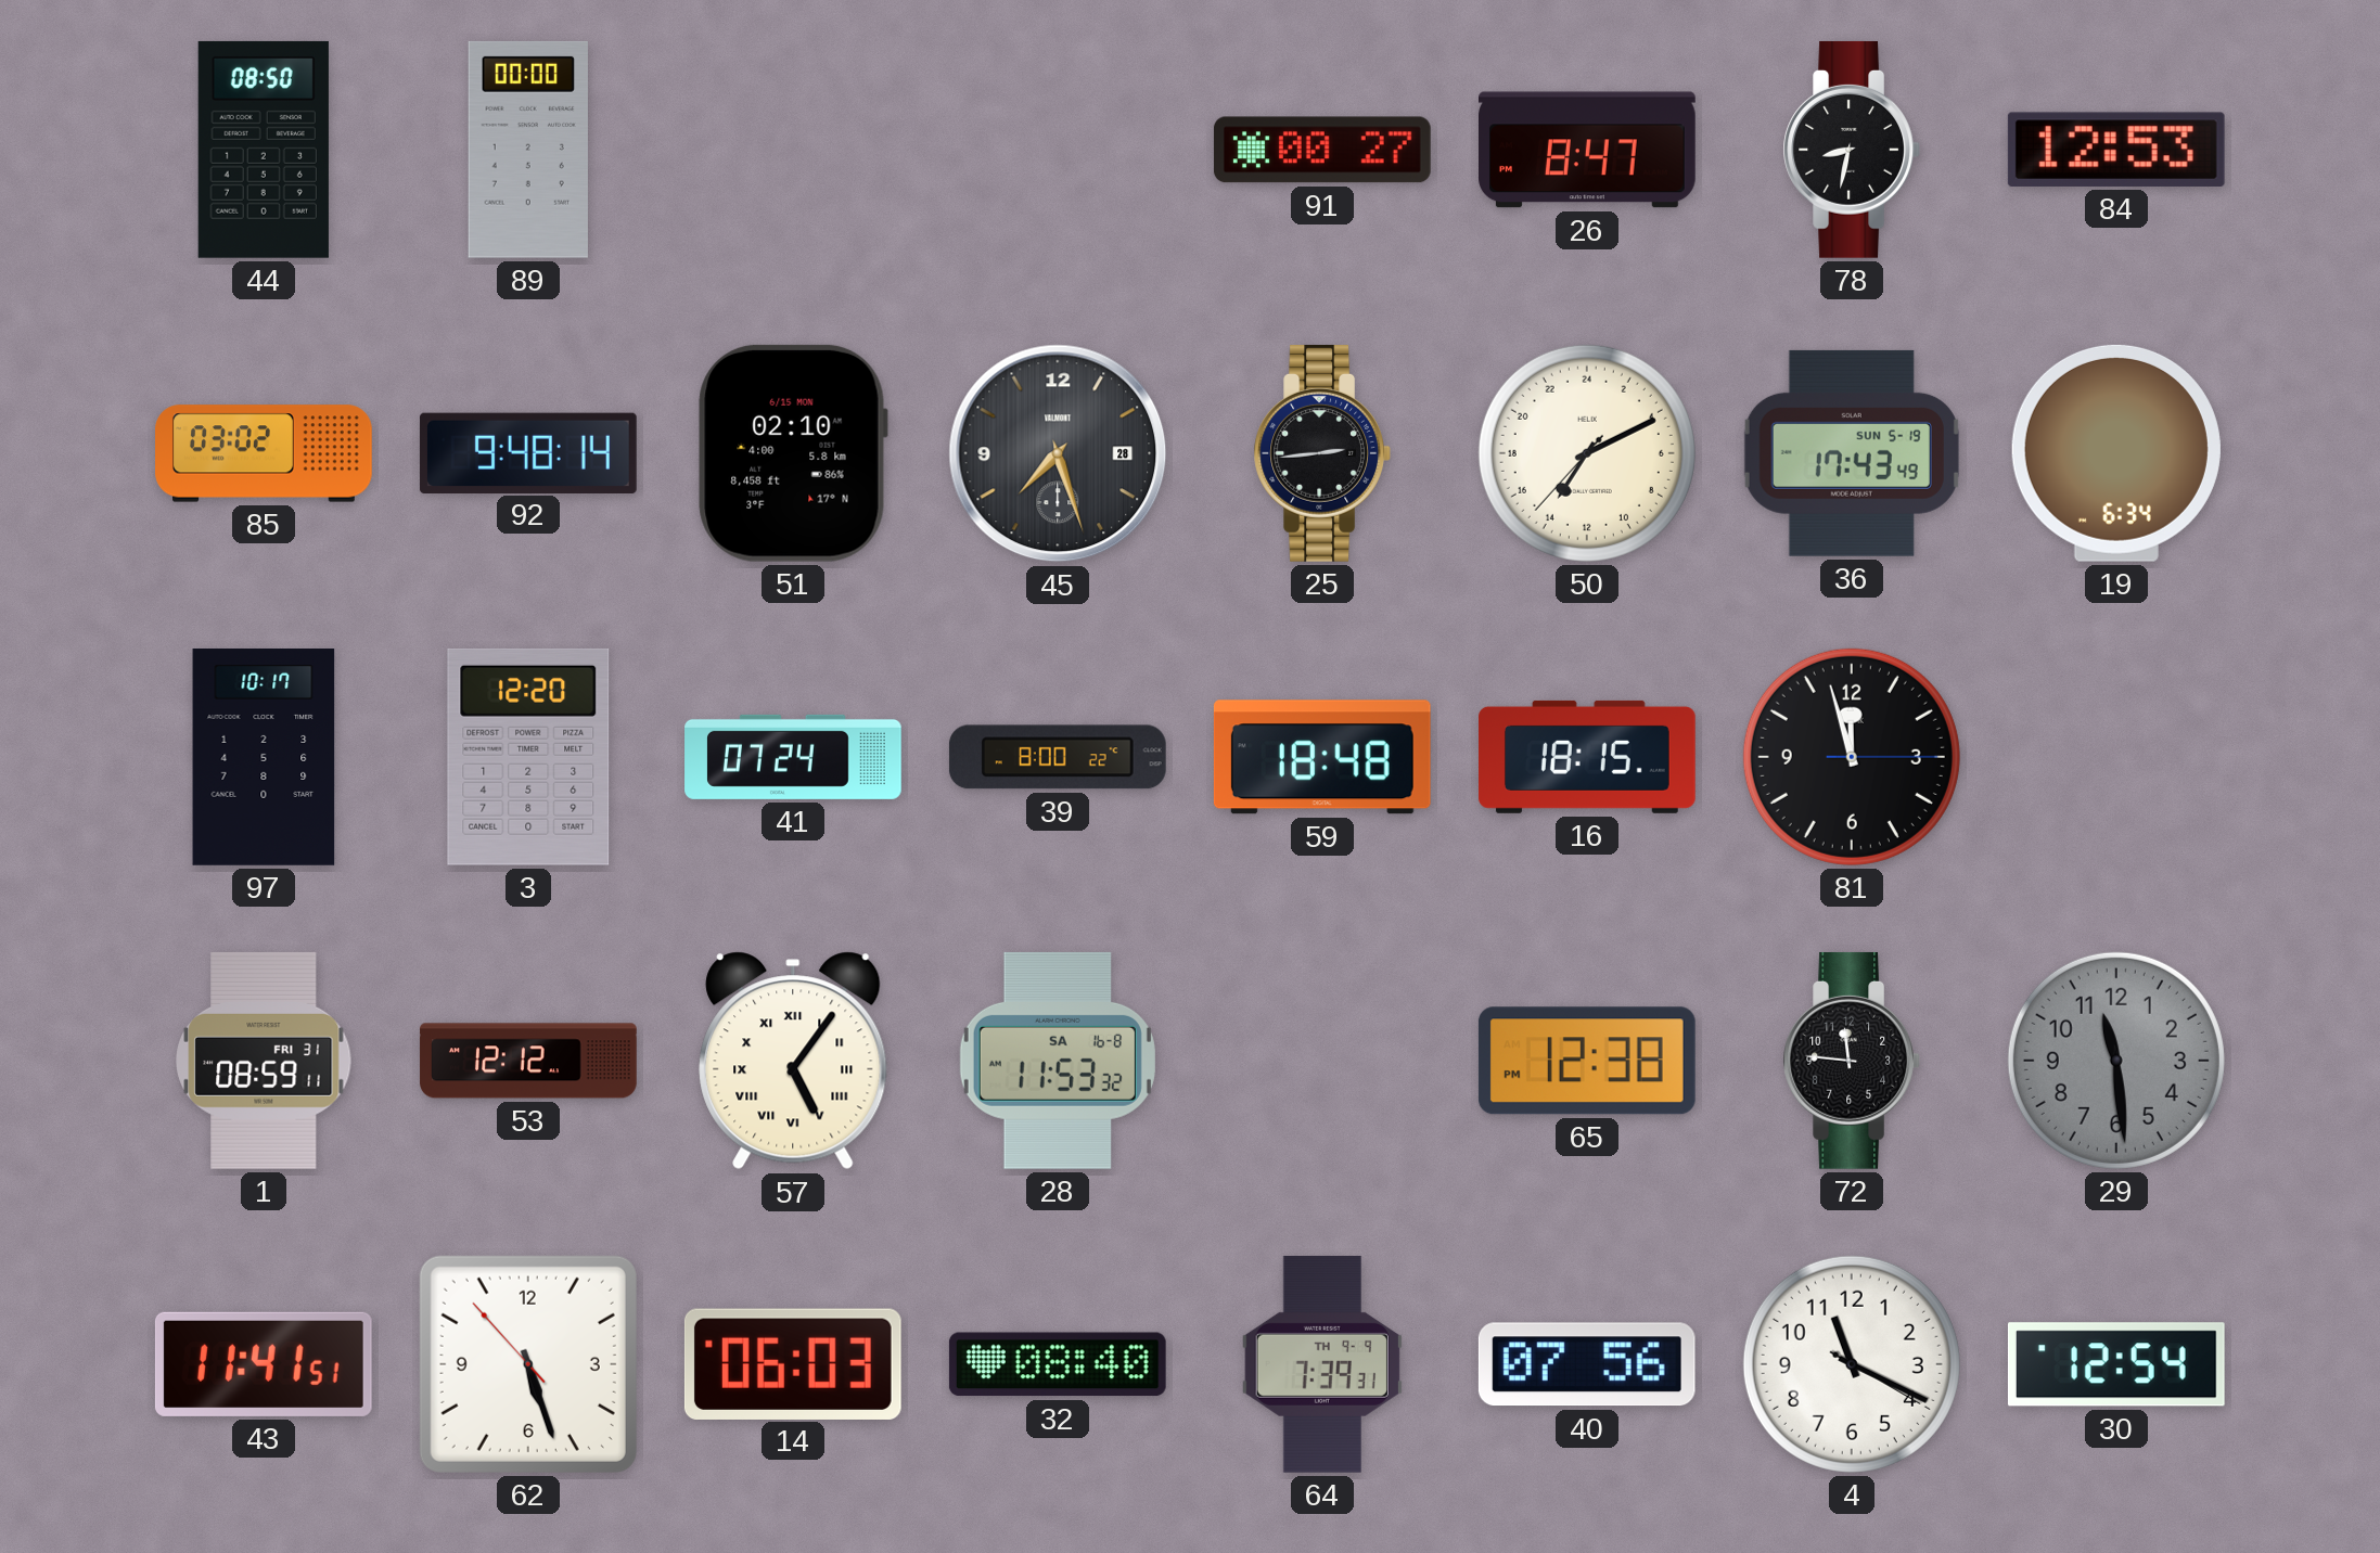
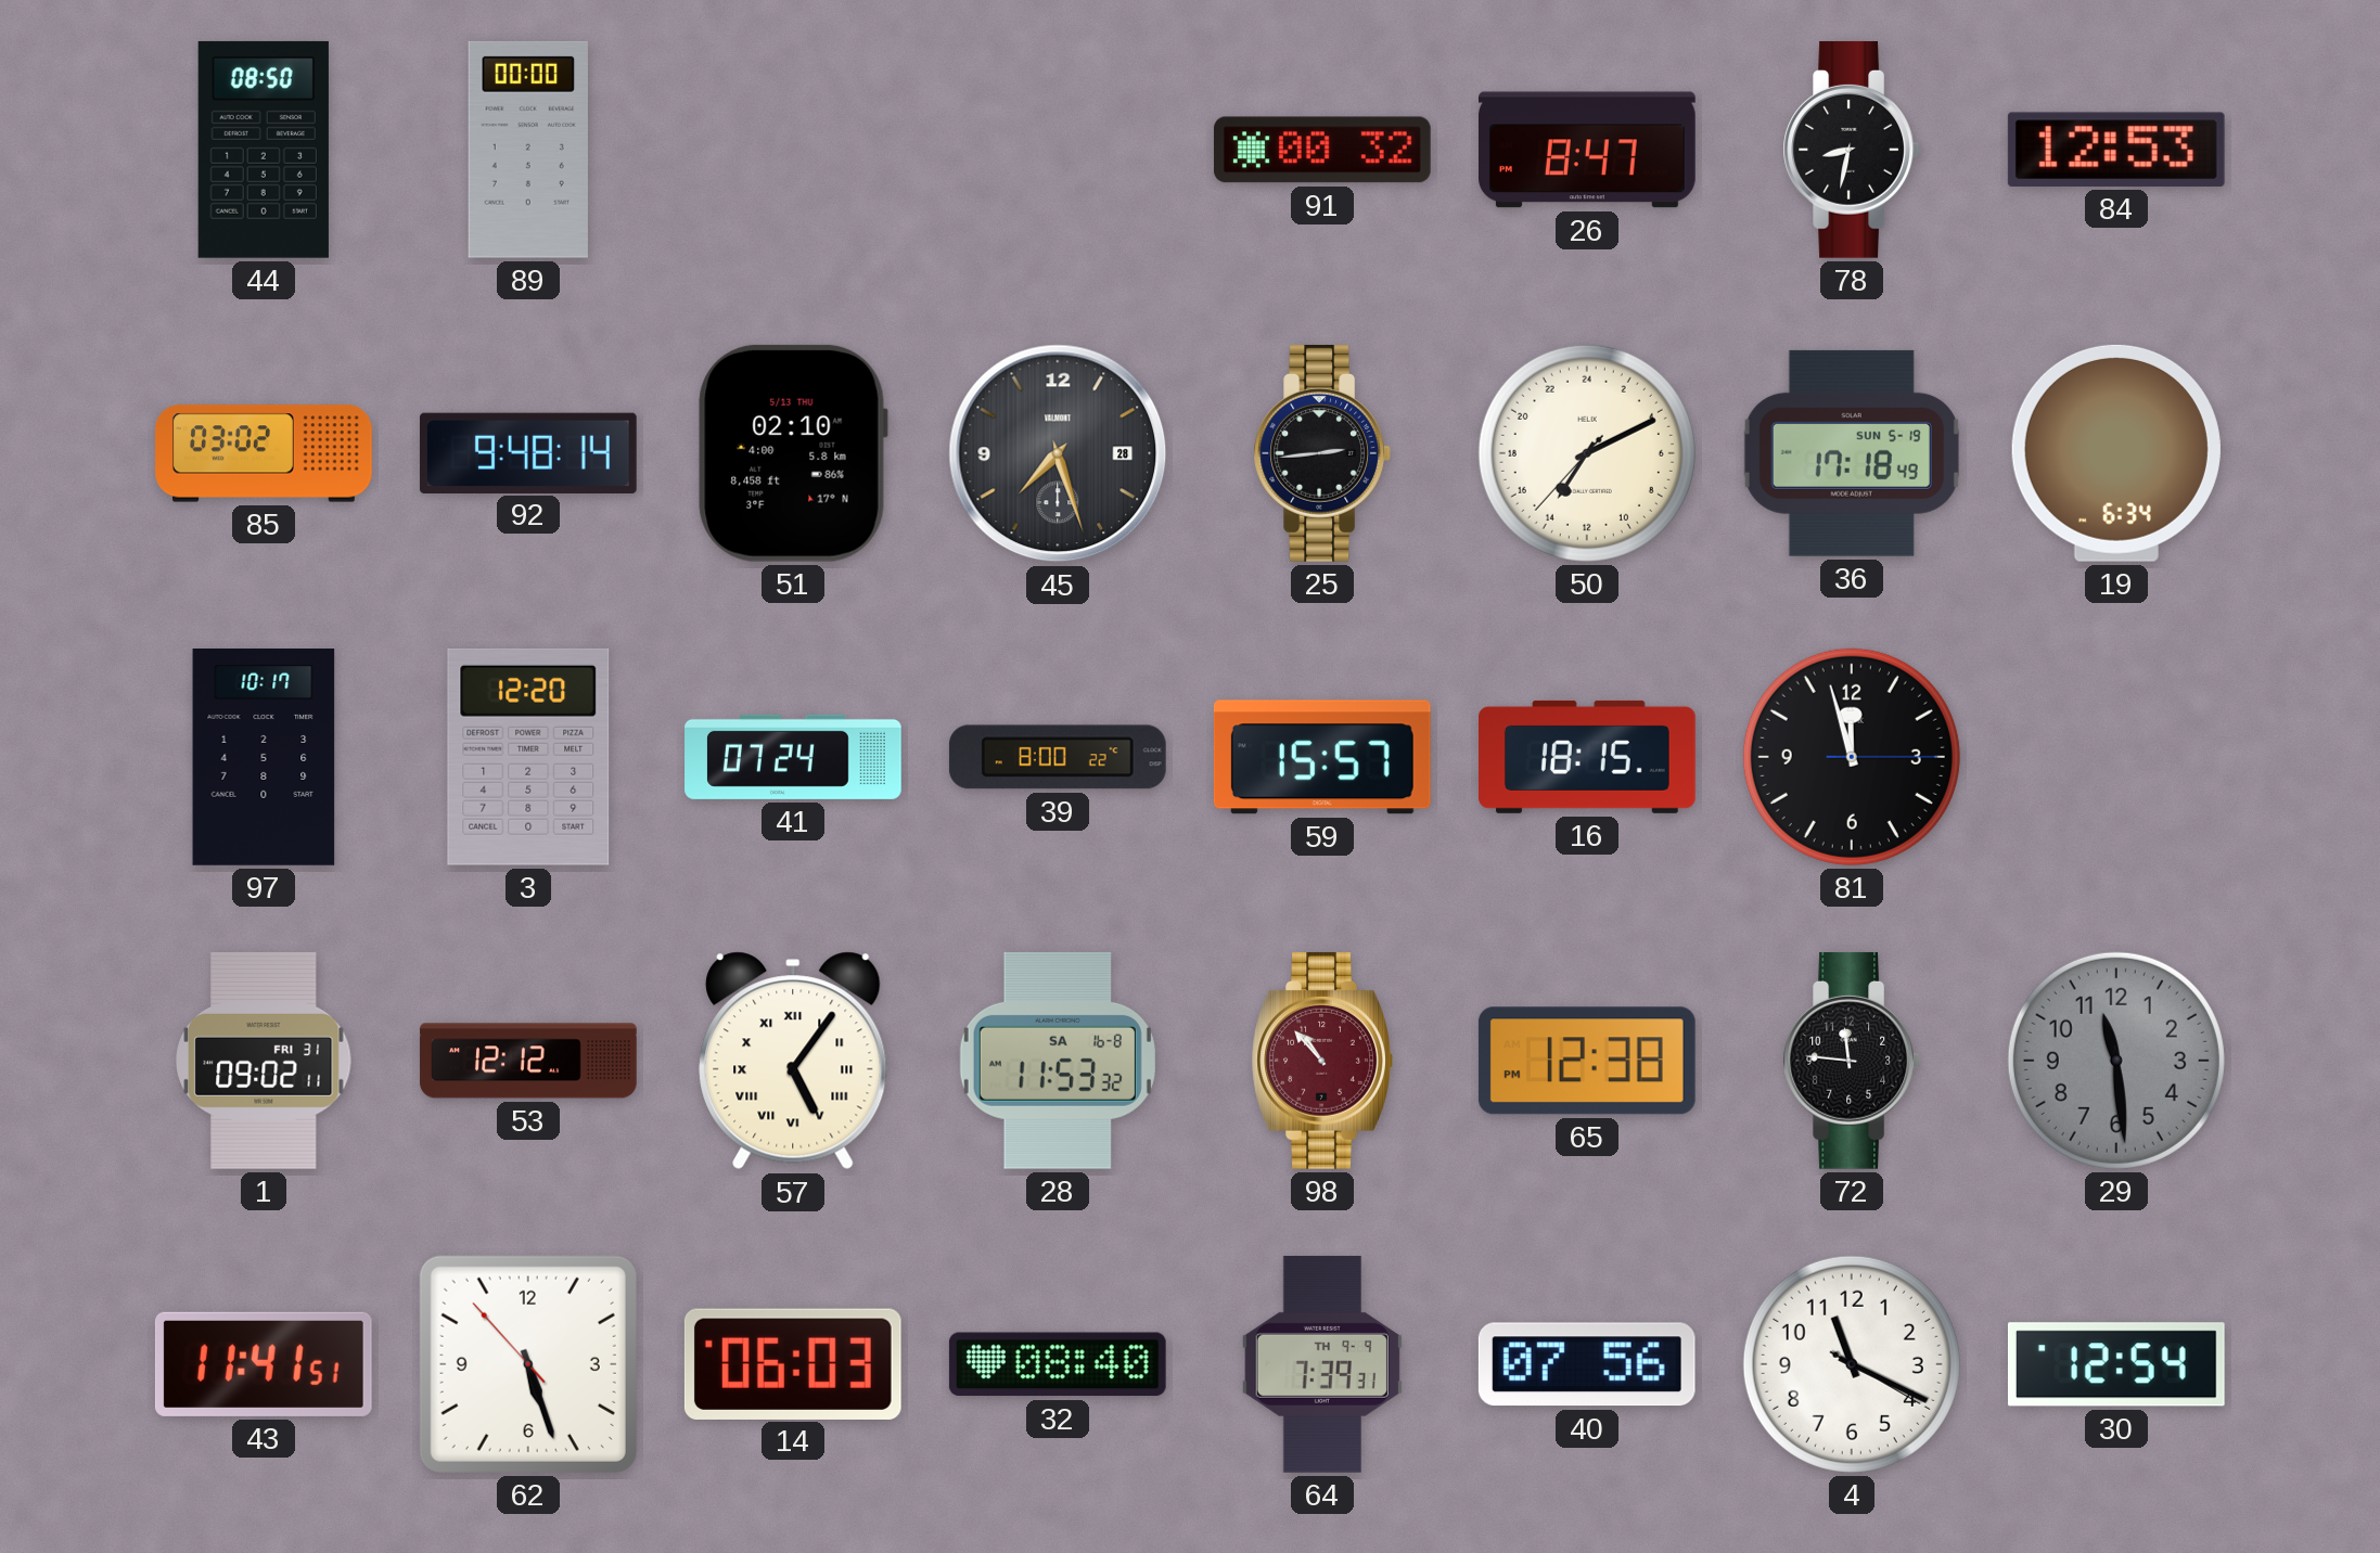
91: 00:27 -> 00:32 (1322, 150)
51 date: 6/15 MON -> 5/13 THU (793, 453)
36: 17:43 -> 17:18 (1852, 453)
59: 18:48 -> 15:57 (1322, 757)
1: 08:59 -> 09:02 (264, 1061)
98: none -> 10:53 (1322, 1061)
